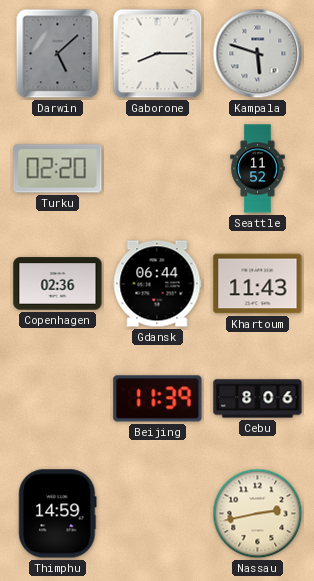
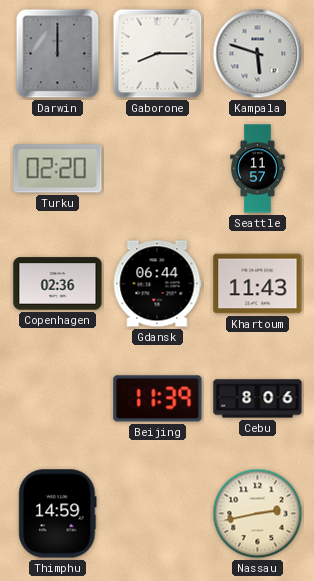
Darwin: 5:08 -> 12:00 (58, 54)
Seattle: 11:52 -> 11:57 (258, 169)
